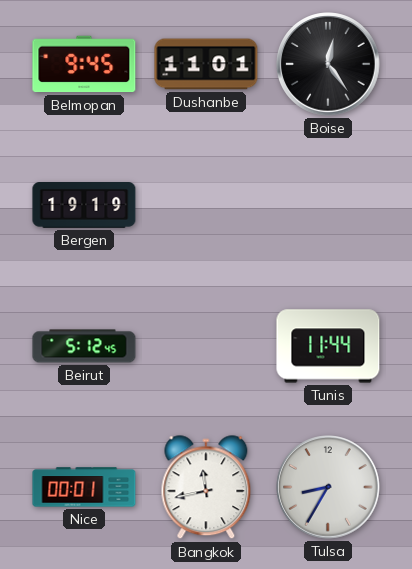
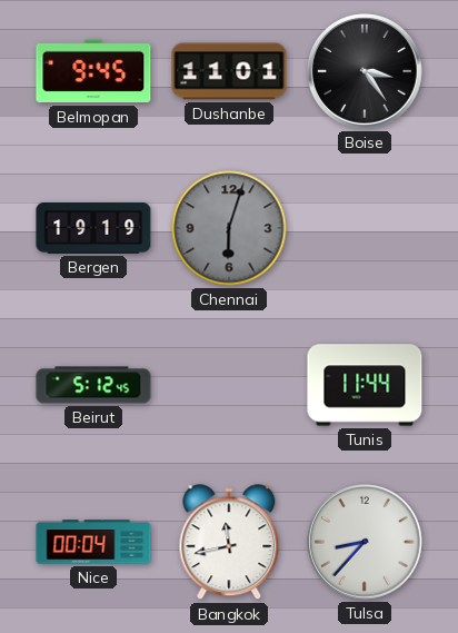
Boise: 12:24 -> 3:24 (365, 71)
Chennai: none -> 6:03 (229, 228)
Nice: 00:01 -> 00:04 (93, 542)
Tulsa: 8:35 -> 8:37 (365, 542)
